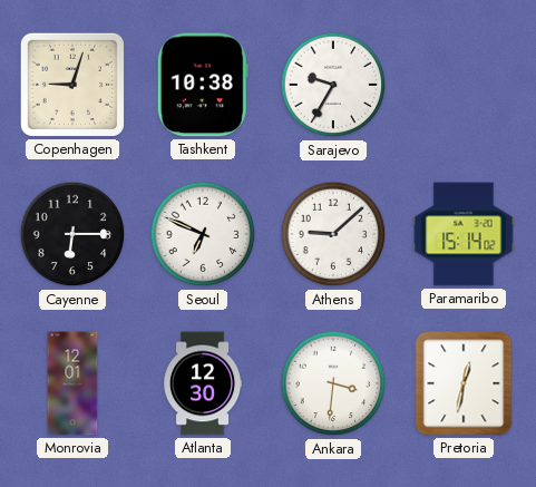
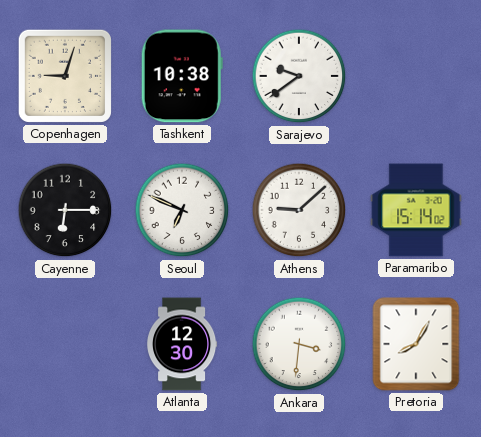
Sarajevo: 9:35 -> 9:39 (299, 76)
Monrovia: 12:01 -> none (72, 383)
Pretoria: 12:32 -> 8:05 (416, 344)
